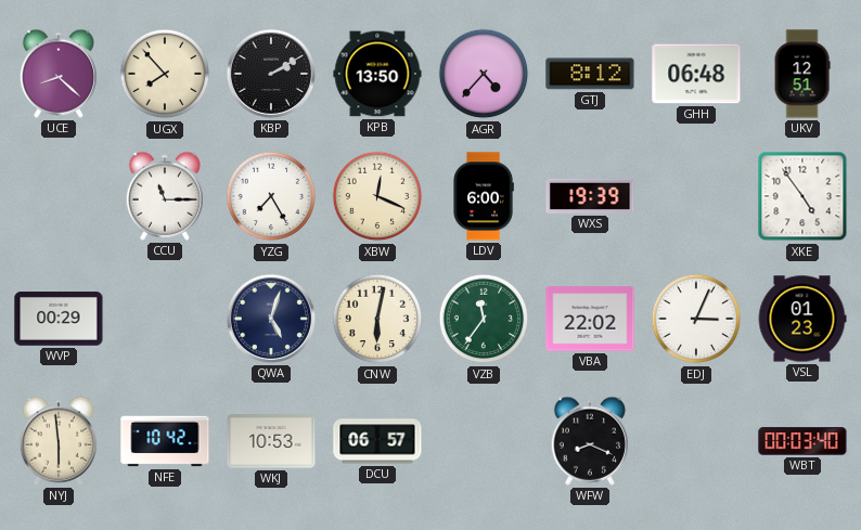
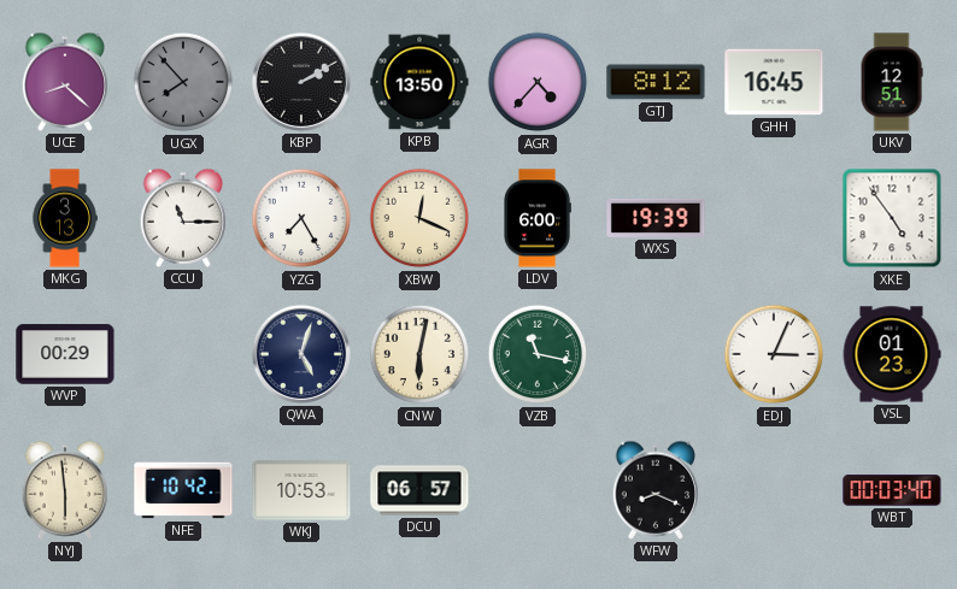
UGX dial: cream -> grey (183, 82)
GHH: 06:48 -> 16:45 (774, 82)
MKG: none -> 3:13 (65, 218)
VZB: 11:36 -> 11:17 (538, 354)
VBA: 22:02 -> none (590, 319)
